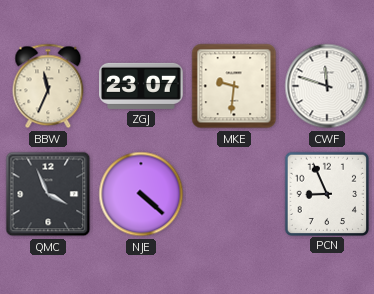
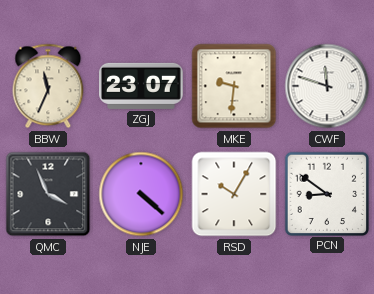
RSD: none -> 10:05 (234, 194)
PCN: 8:56 -> 8:51 (326, 193)
